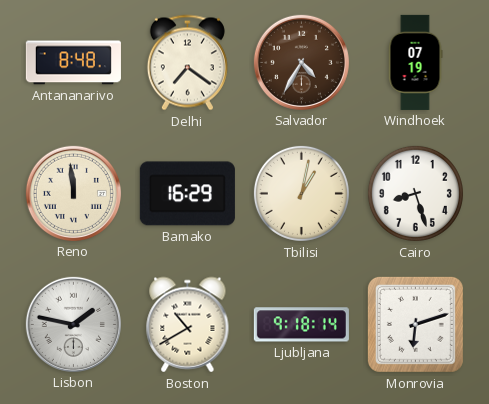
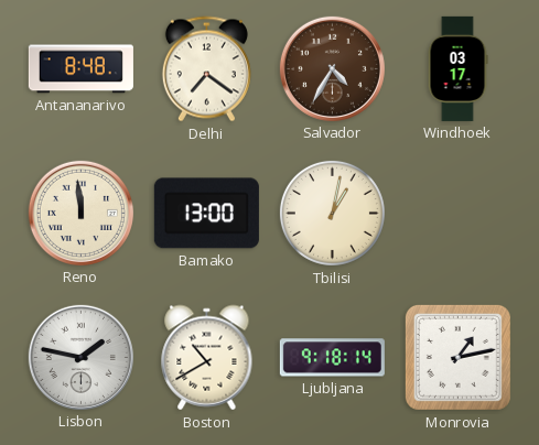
Windhoek: 07:19 -> 03:17 (457, 68)
Bamako: 16:29 -> 13:00 (206, 214)
Cairo: 8:27 -> none (415, 193)
Monrovia: 6:12 -> 1:13 (457, 357)
